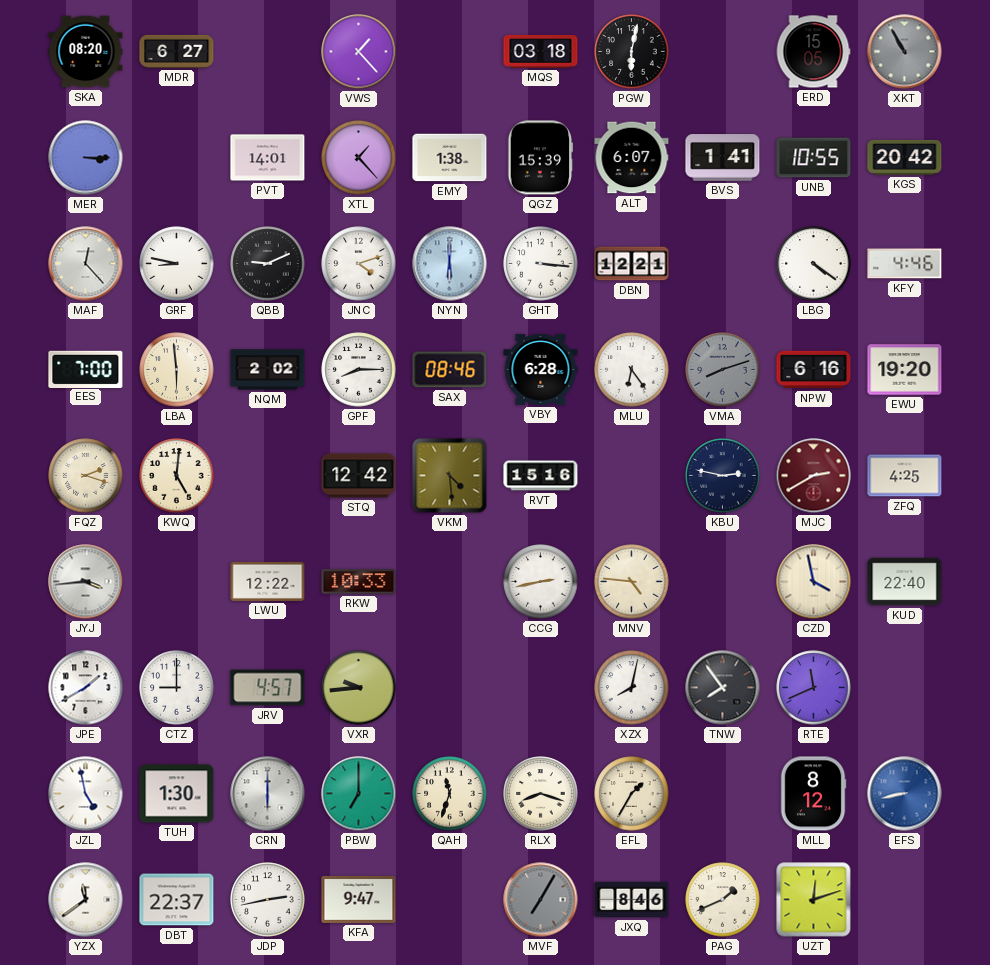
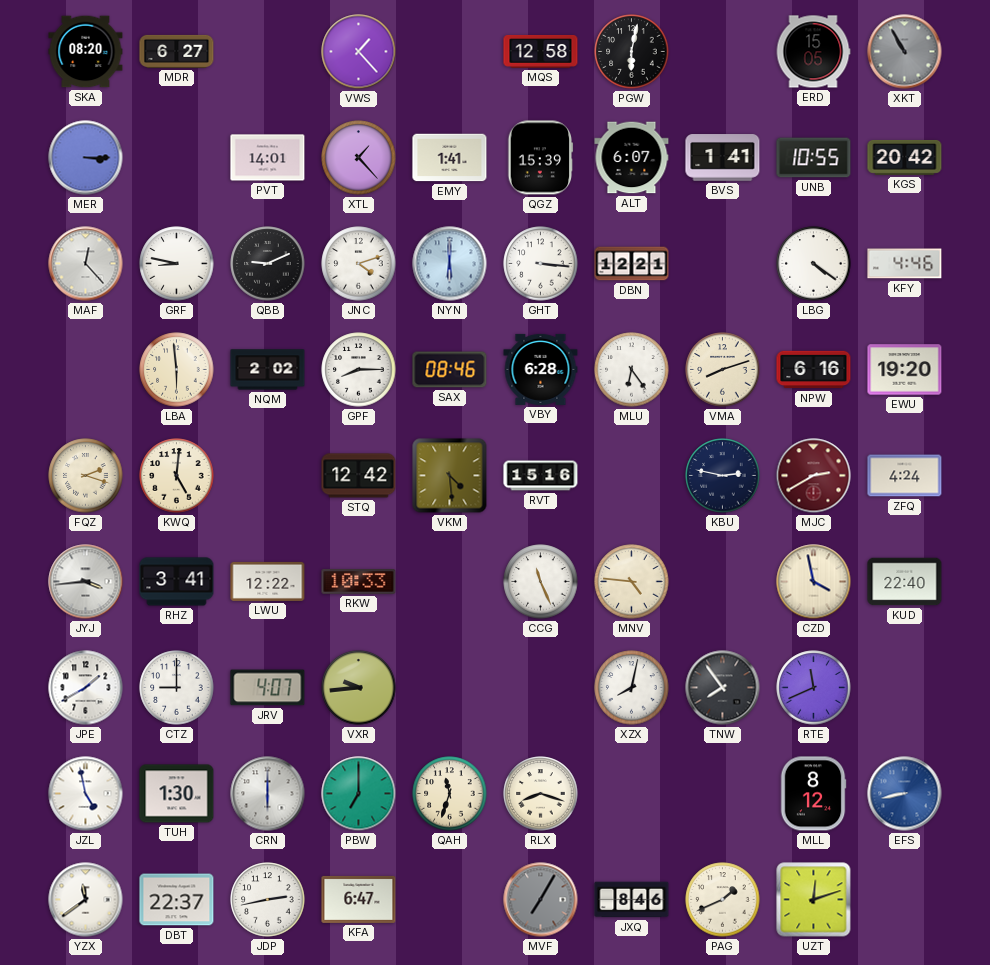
MQS: 03:18 -> 12:58 (541, 51)
EMY: 1:38 -> 1:41 (450, 158)
EES: 7:00 -> none (86, 369)
VMA dial: grey -> cream (723, 370)
ZFQ: 4:25 -> 4:24 (905, 476)
RHZ: none -> 3:41 (177, 582)
CCG: 2:43 -> 11:26 (541, 582)
JRV: 4:57 -> 4:07 (268, 688)
EFL: 1:35 -> none (632, 794)
KFA: 9:47 -> 6:47 (359, 899)
